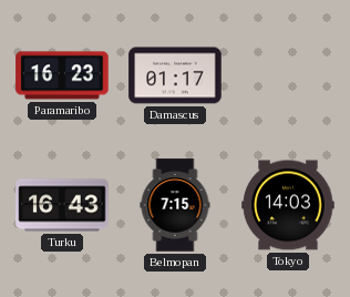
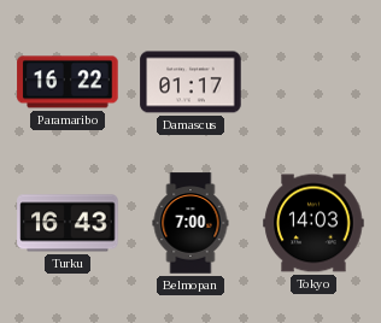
Paramaribo: 16:23 -> 16:22 (68, 82)
Belmopan: 7:15 -> 7:00 (190, 223)
